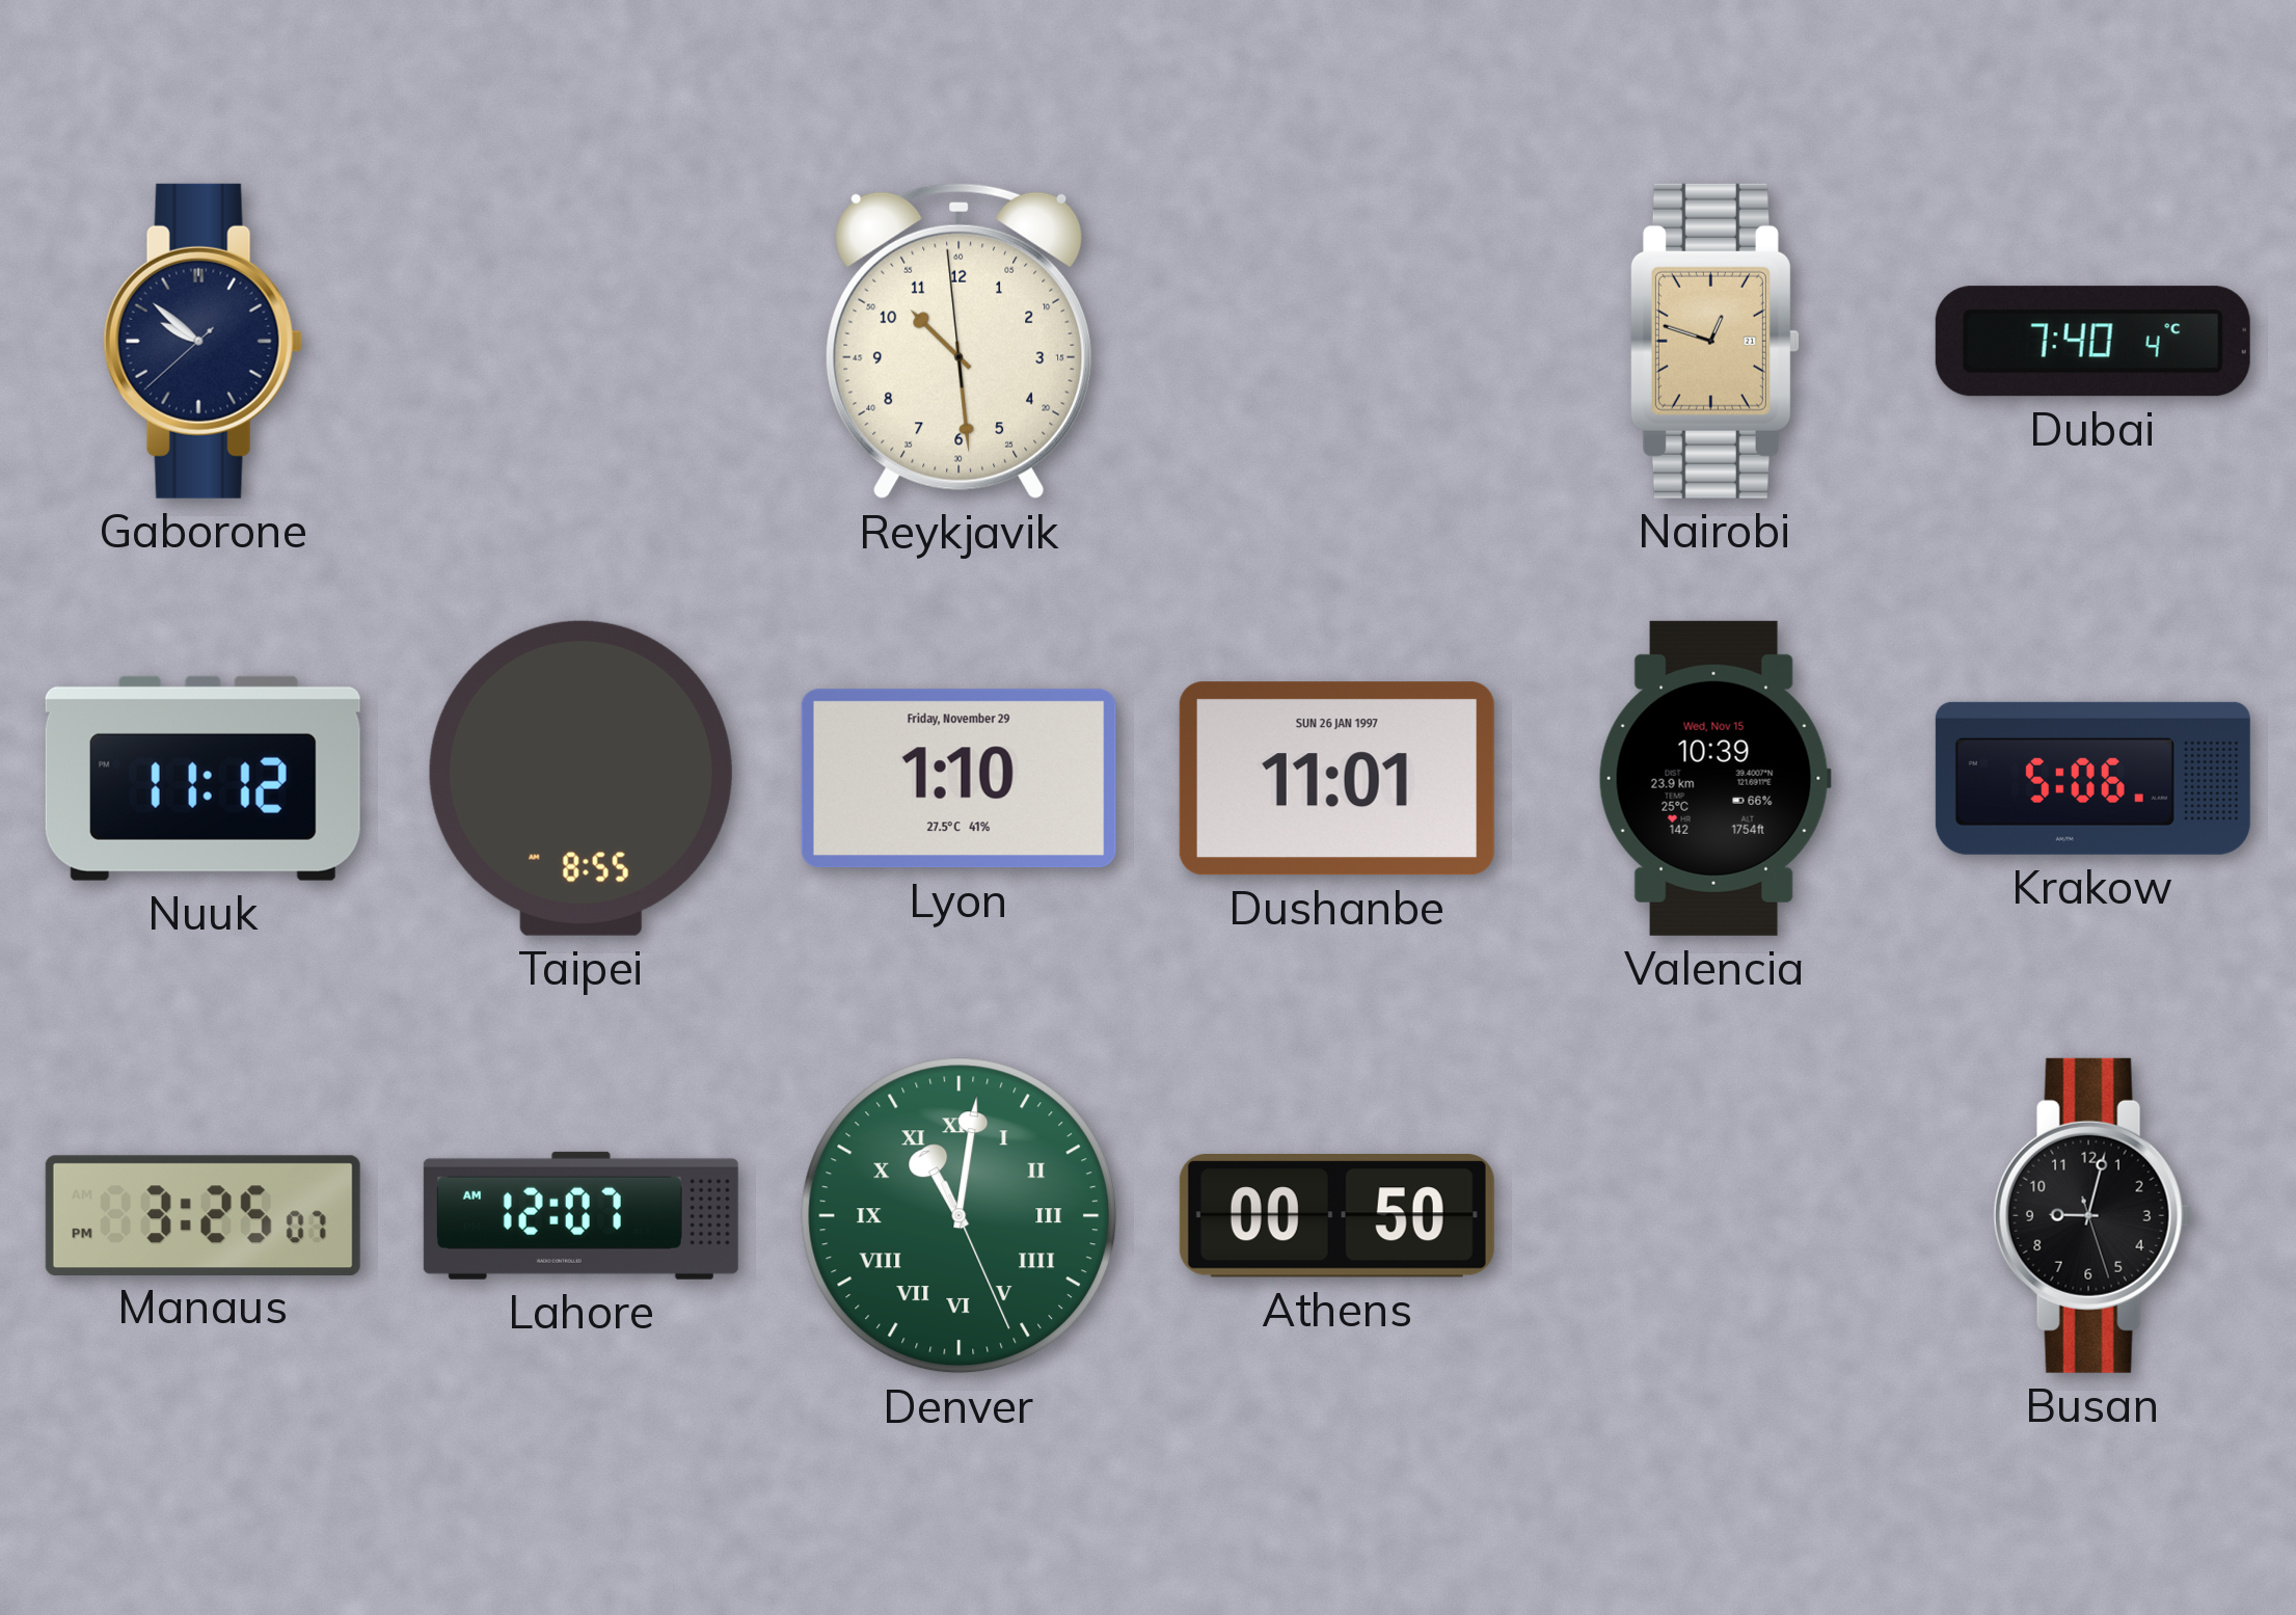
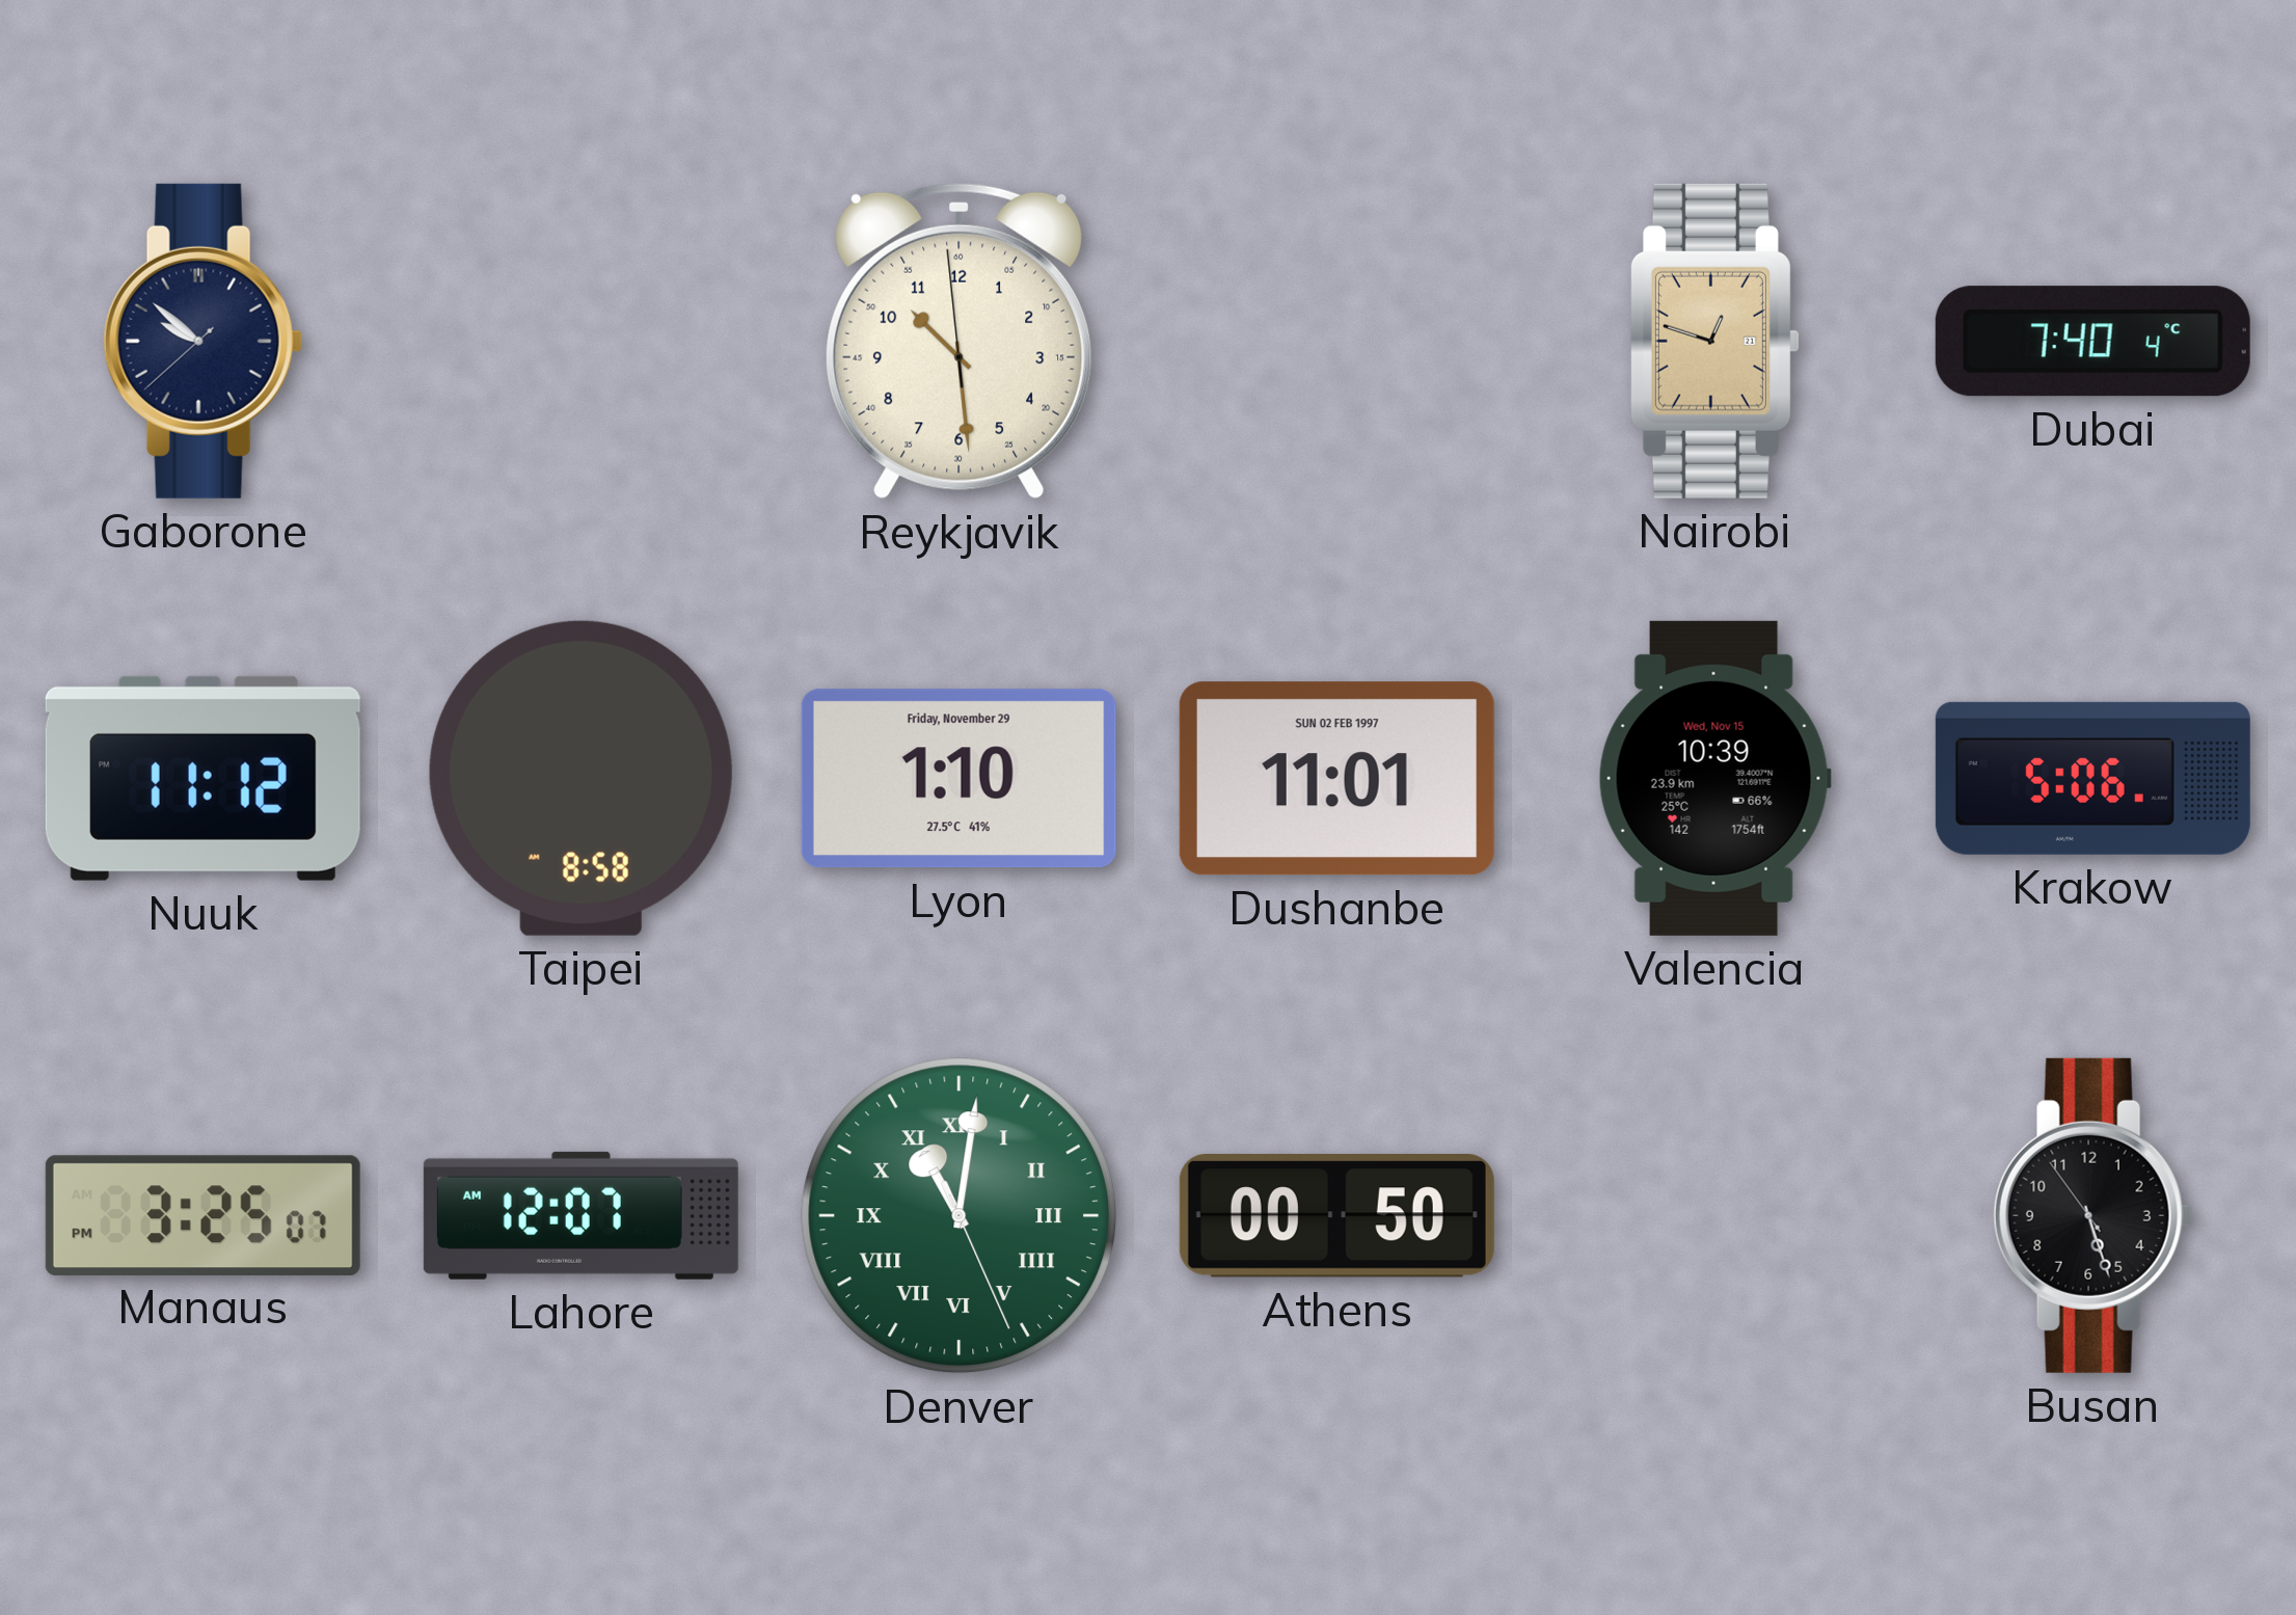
Taipei: 8:55 -> 8:58 (580, 778)
Dushanbe date: SUN 26 JAN 1997 -> SUN 02 FEB 1997 (1336, 779)
Busan: 9:02 -> 5:26 (2092, 1215)
